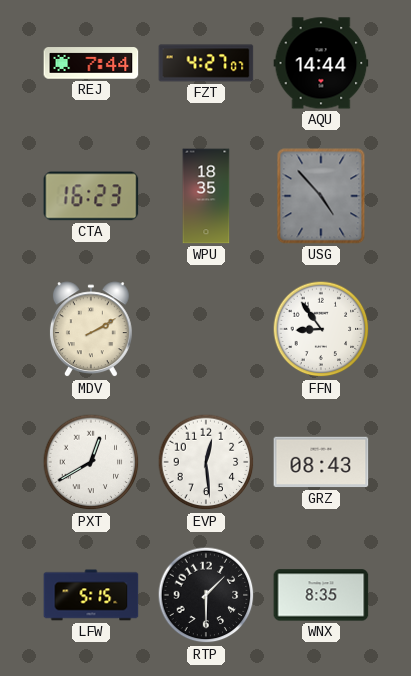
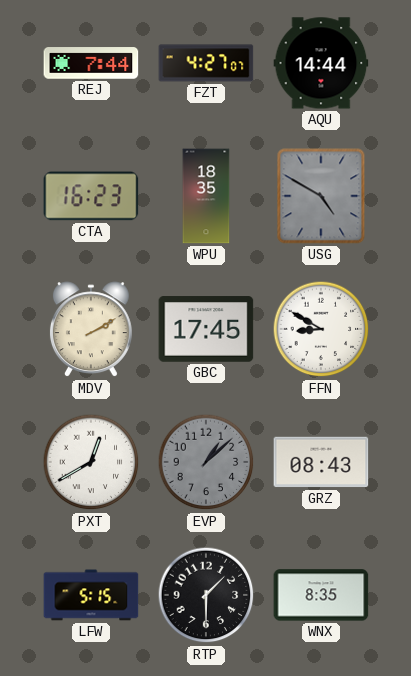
USG: 4:53 -> 4:50 (321, 196)
GBC: none -> 17:45 (206, 329)
FFN: 8:54 -> 8:50 (321, 329)
EVP: 12:29 -> 1:08 (206, 462)
EVP dial: white -> grey (206, 462)
